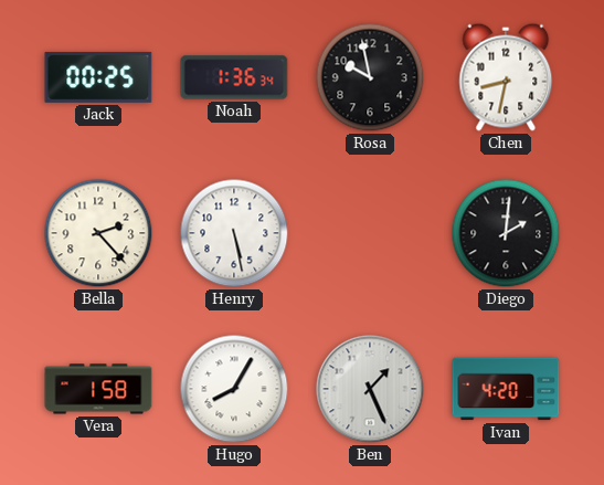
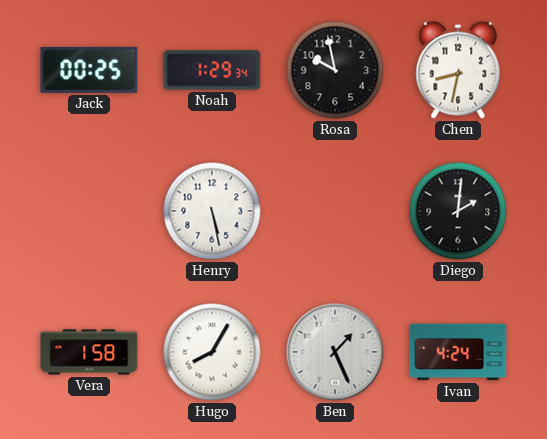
Noah: 1:36 -> 1:29 (212, 70)
Bella: 2:23 -> none (98, 233)
Ivan: 4:20 -> 4:24 (458, 352)
